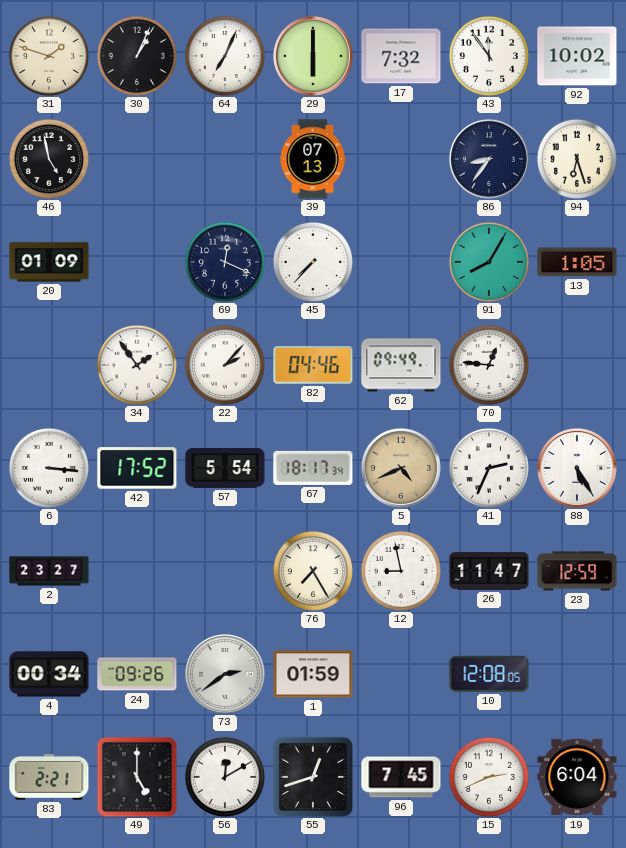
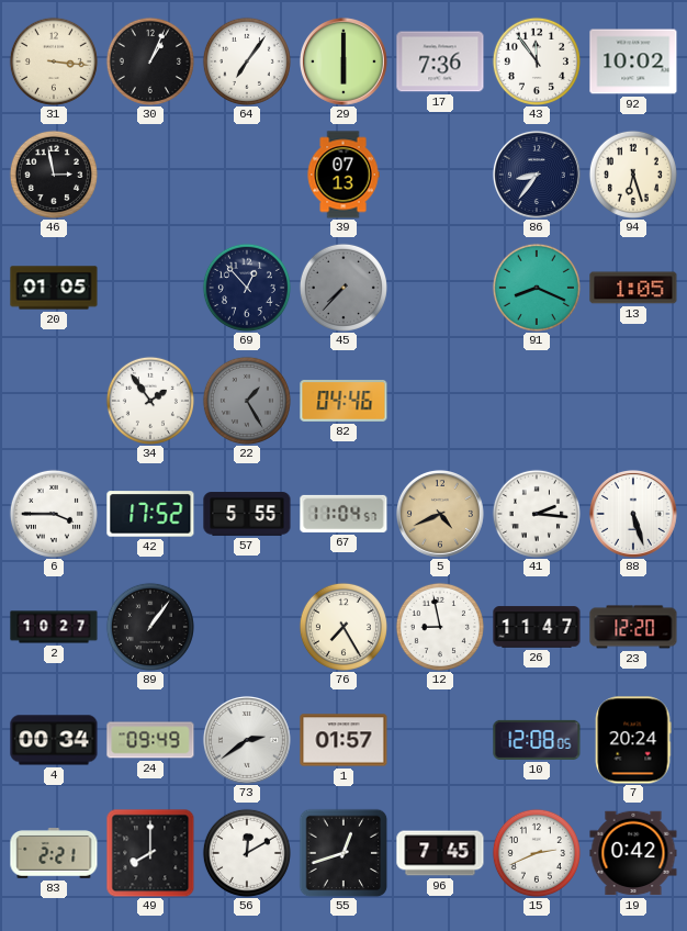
31: 1:48 -> 3:16 (54, 61)
64: 7:04 -> 7:06 (247, 61)
17: 7:32 -> 7:36 (440, 61)
46: 4:58 -> 2:58 (54, 175)
20: 01:09 -> 01:05 (54, 288)
69: 12:19 -> 12:53 (247, 288)
45 dial: white -> grey (344, 288)
91: 8:05 -> 8:19 (537, 288)
22: 2:07 -> 1:25 (247, 401)
22 dial: white -> grey (247, 401)
62: 09:49 -> none (401, 365)
70: 12:46 -> none (489, 365)
6: 3:16 -> 3:45 (54, 514)
57: 5:54 -> 5:55 (247, 514)
67: 18:17 -> 11:04 (344, 514)
41: 2:34 -> 2:16 (537, 514)
88: 5:25 -> 5:27 (633, 514)
2: 23:27 -> 10:27 (54, 627)
89: none -> 1:06 (150, 627)
23: 12:59 -> 12:20 (633, 627)
24: 09:26 -> 09:49 (150, 740)
1: 01:59 -> 01:57 (344, 740)
7: none -> 20:24 (633, 740)
49: 5:00 -> 8:00 (150, 853)
19: 6:04 -> 0:42 (633, 853)
